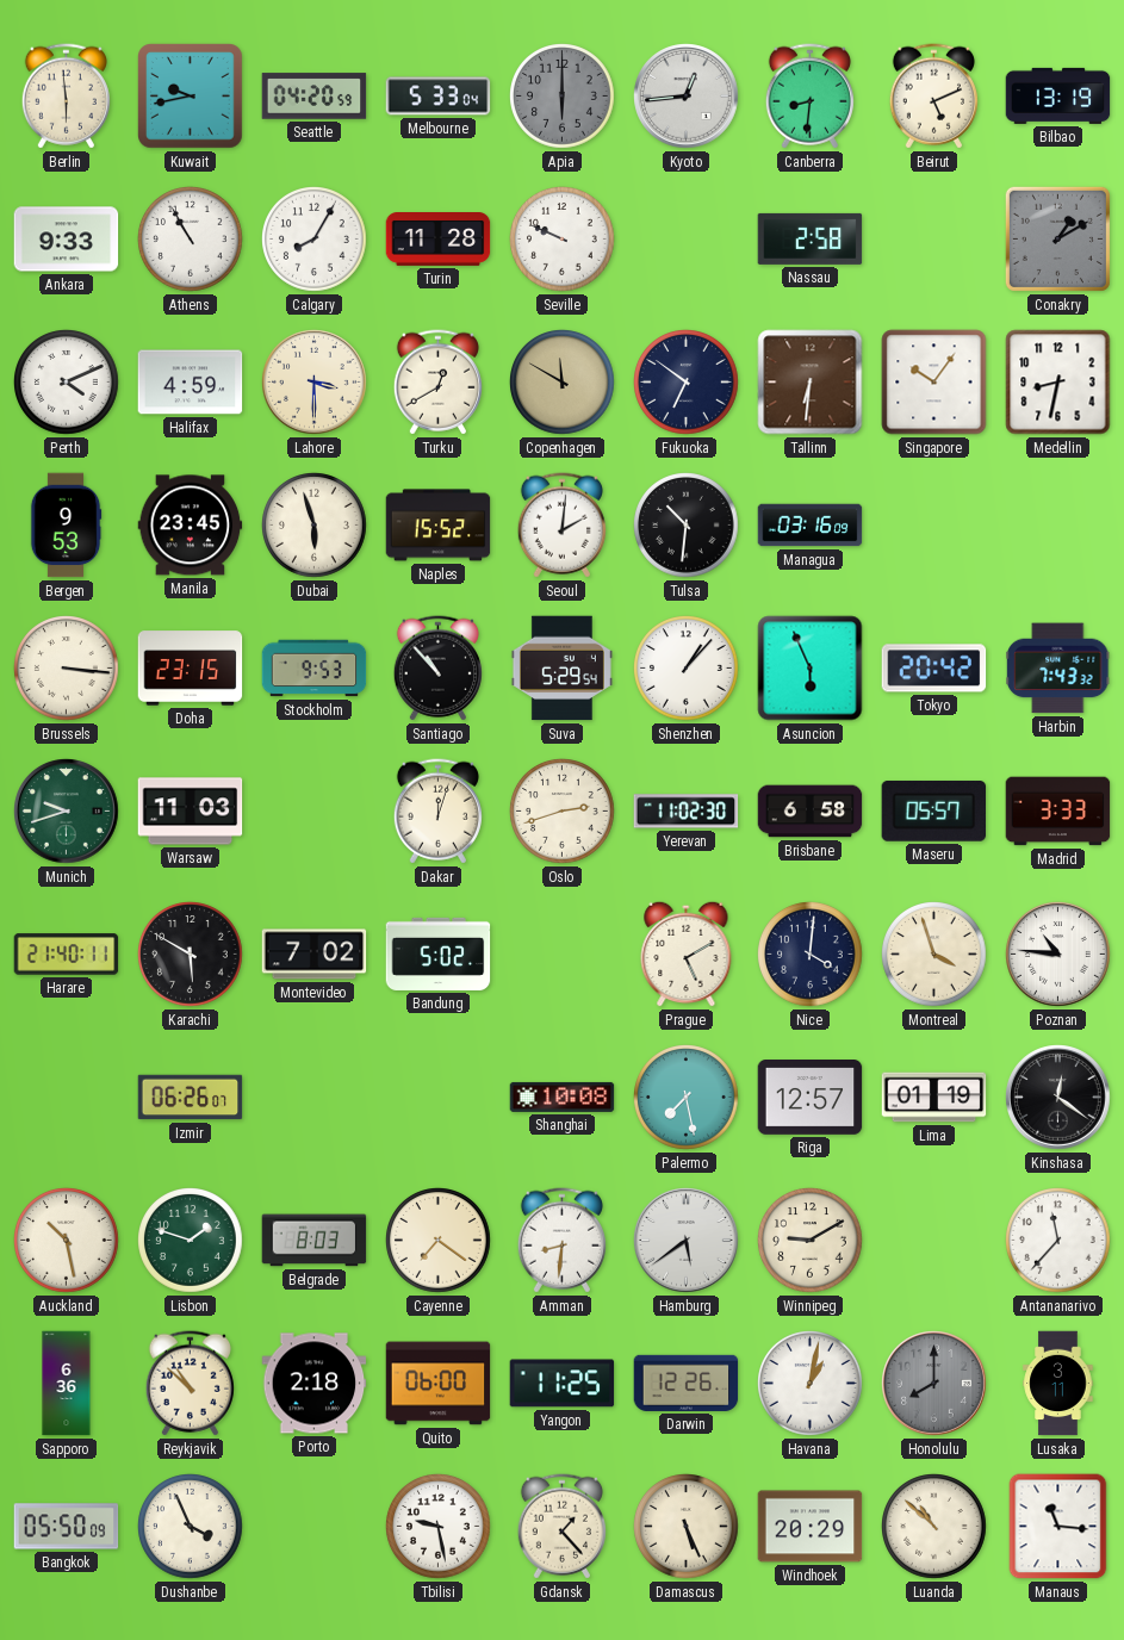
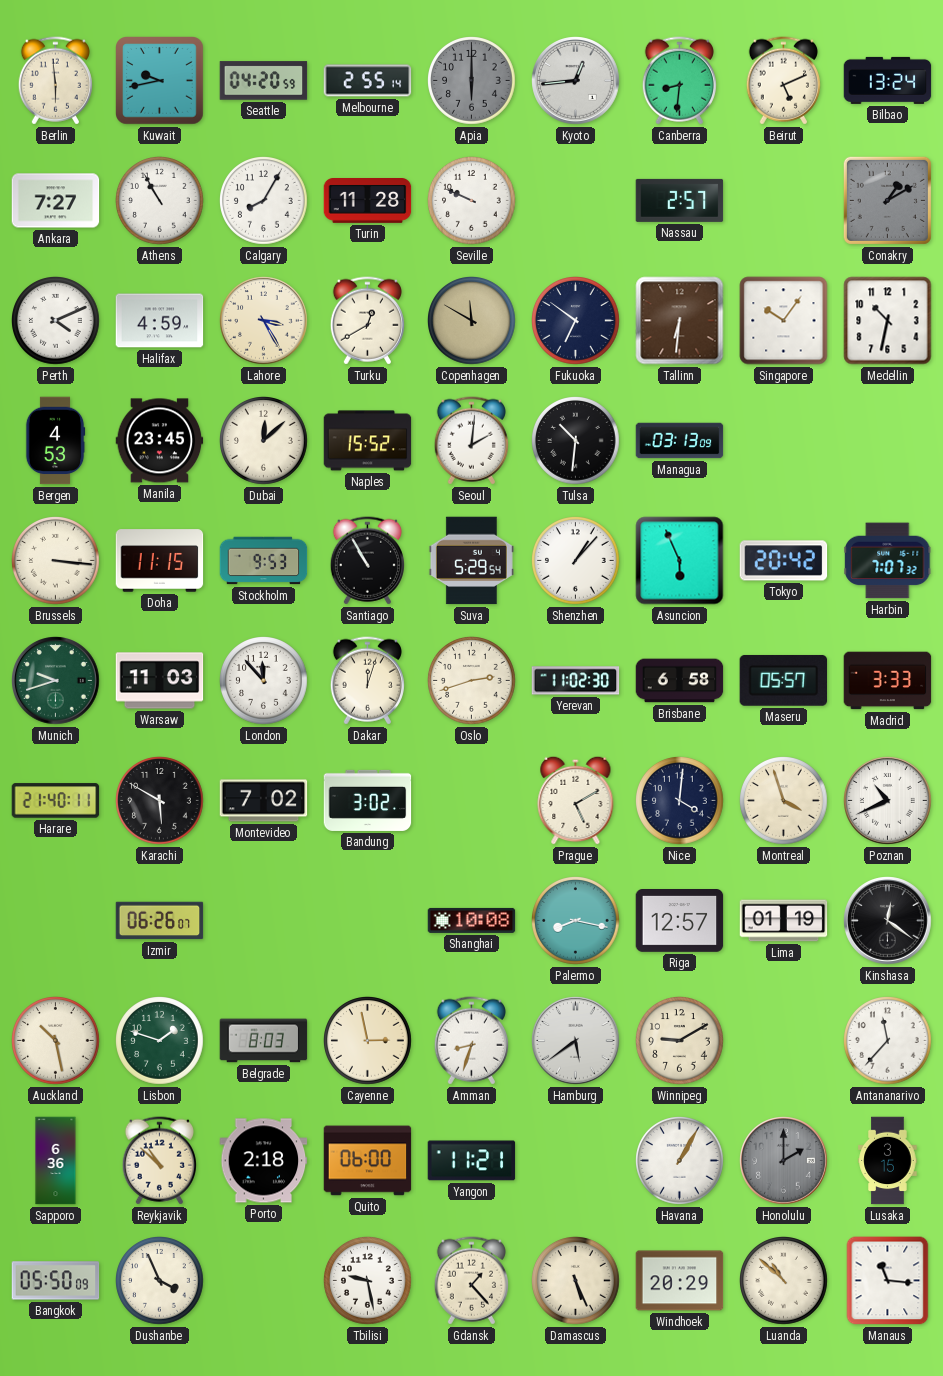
Melbourne: 5:33 -> 2:55 (368, 81)
Bilbao: 13:19 -> 13:24 (888, 80)
Ankara: 9:33 -> 7:27 (56, 201)
Nassau: 2:58 -> 2:57 (680, 200)
Lahore: 3:30 -> 3:25 (264, 321)
Medellin: 8:32 -> 10:32 (888, 321)
Bergen: 9:53 -> 4:53 (55, 441)
Dubai: 5:57 -> 12:08 (264, 441)
Managua: 03:16 -> 03:13 (680, 441)
Doha: 23:15 -> 11:15 (160, 561)
Santiago: 10:53 -> 10:55 (367, 561)
Harbin: 7:43 -> 7:07 (888, 561)
London: none -> 11:53 (264, 681)
Bandung: 5:02 -> 3:02 (368, 800)
Poznan: 10:46 -> 10:41 (888, 801)
Palermo: 7:28 -> 8:17 (576, 921)
Cayenne: 7:21 -> 2:58 (368, 1041)
Amman: 8:31 -> 8:33 (471, 1041)
Yangon: 11:25 -> 11:21 (472, 1161)
Darwin: 12:26 -> none (687, 1383)
Havana: 1:02 -> 1:05 (680, 1161)
Honolulu: 8:00 -> 2:00 (784, 1161)
Lusaka: 3:11 -> 3:15 (888, 1161)
